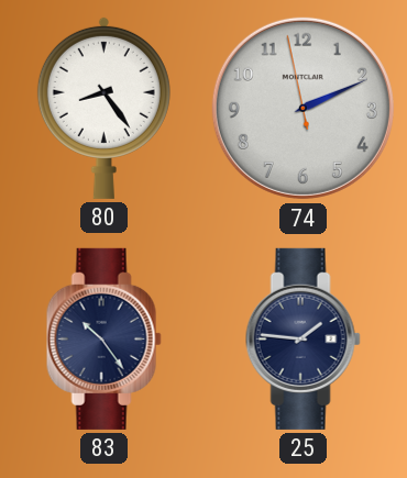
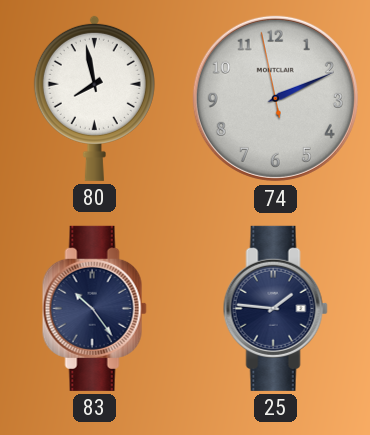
80: 8:24 -> 7:58 (94, 98)
